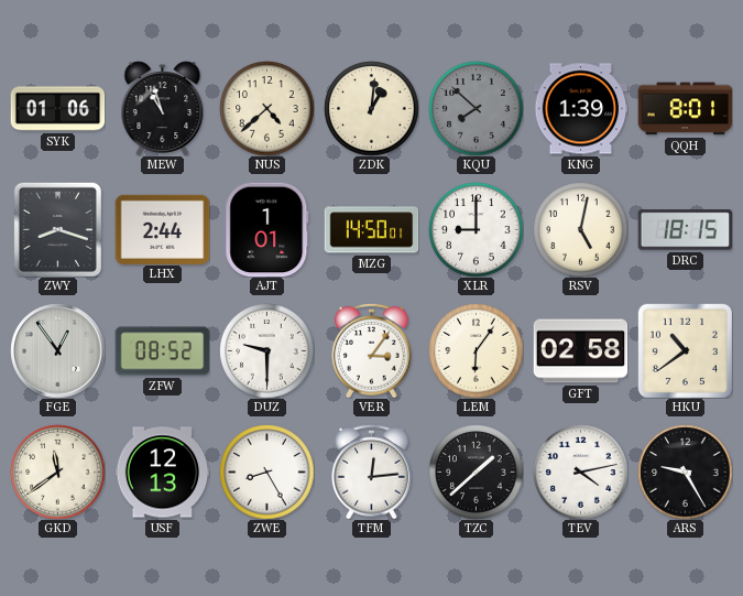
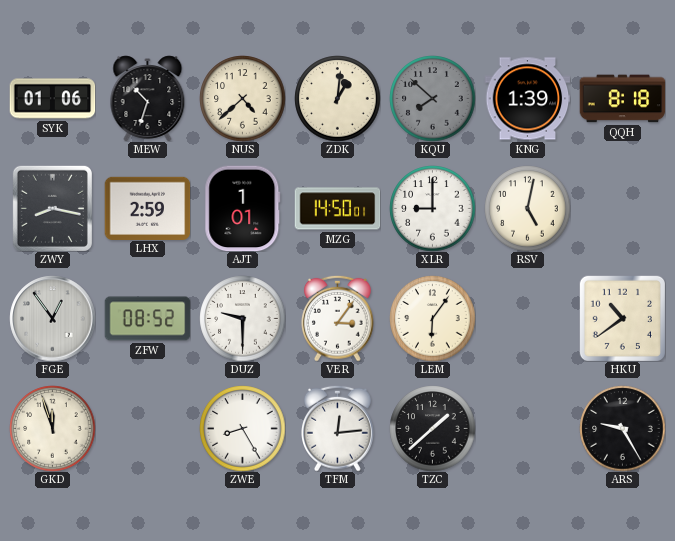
MEW: 10:57 -> 10:33 (148, 98)
QQH: 8:01 -> 8:18 (622, 99)
ZWY: 8:18 -> 8:17 (52, 208)
LHX: 2:44 -> 2:59 (147, 208)
DRC: 18:15 -> none (685, 230)
GFT: 02:58 -> none (580, 351)
GKD: 11:39 -> 11:57 (52, 428)
USF: 12:13 -> none (162, 473)
TEV: 4:13 -> none (580, 472)
